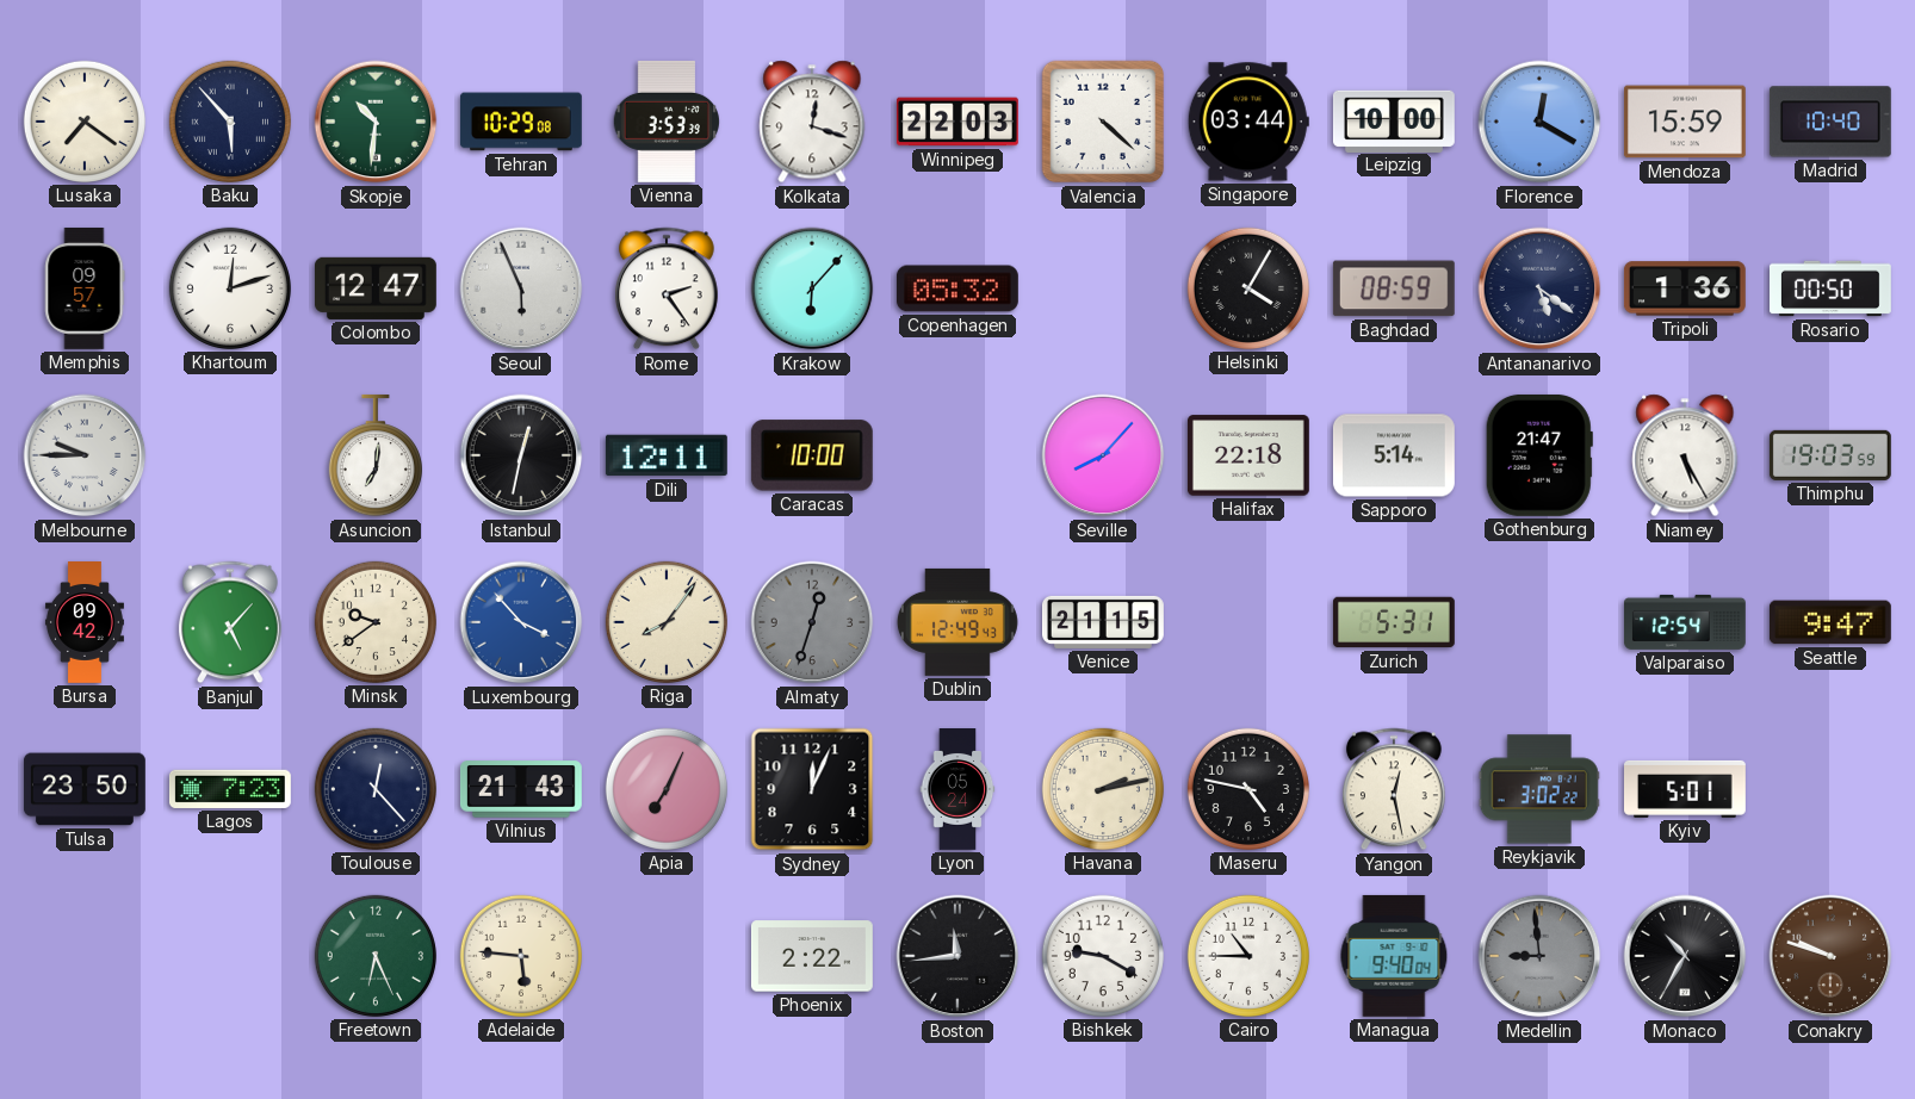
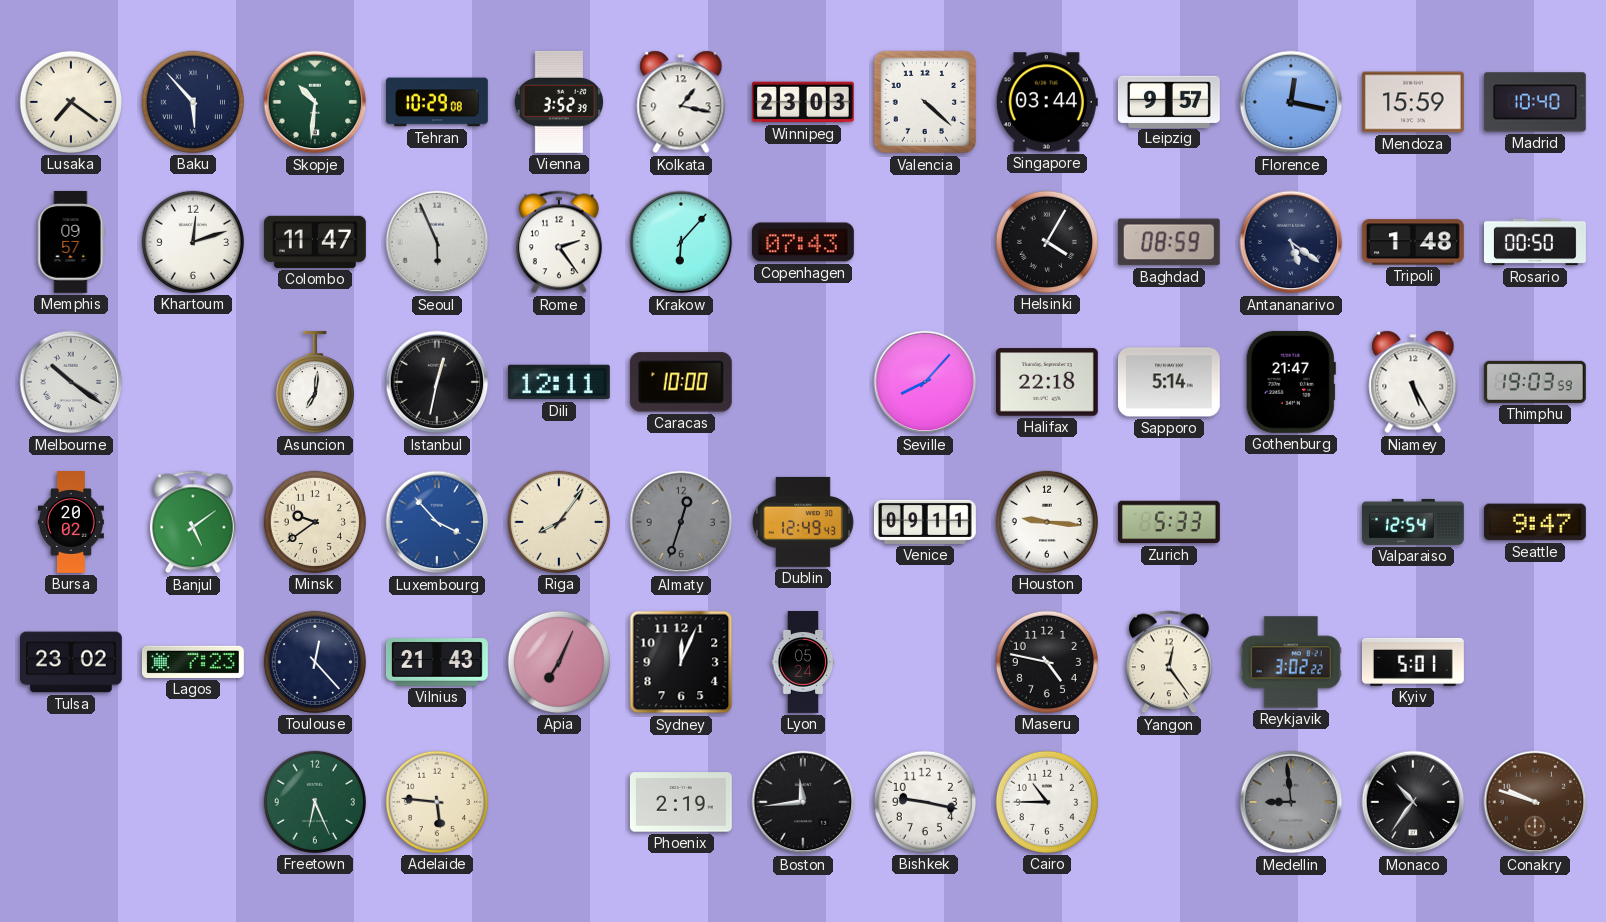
Vienna: 3:53 -> 3:52 (558, 102)
Kolkata: 12:18 -> 1:17 (681, 102)
Winnipeg: 22:03 -> 23:03 (803, 102)
Leipzig: 10:00 -> 9:57 (1169, 101)
Florence: 12:20 -> 12:17 (1291, 102)
Colombo: 12:47 -> 11:47 (315, 242)
Copenhagen: 05:32 -> 07:43 (803, 242)
Tripoli: 1:36 -> 1:48 (1413, 242)
Melbourne: 9:45 -> 10:21 (71, 382)
Bursa: 09:42 -> 20:02 (71, 523)
Banjul: 5:07 -> 5:09 (193, 522)
Venice: 21:15 -> 09:11 (926, 522)
Houston: none -> 9:16 (1047, 522)
Zurich: 5:31 -> 5:33 (1169, 522)
Tulsa: 23:50 -> 23:02 (71, 662)
Havana: 2:13 -> none (1103, 789)
Yangon: 12:28 -> 12:24 (1169, 662)
Phoenix: 2:22 -> 2:19 (681, 802)
Bishkek: 9:20 -> 9:17 (925, 802)
Managua: 9:40 -> none (1394, 956)
Monaco: 10:35 -> 10:36 (1413, 802)
